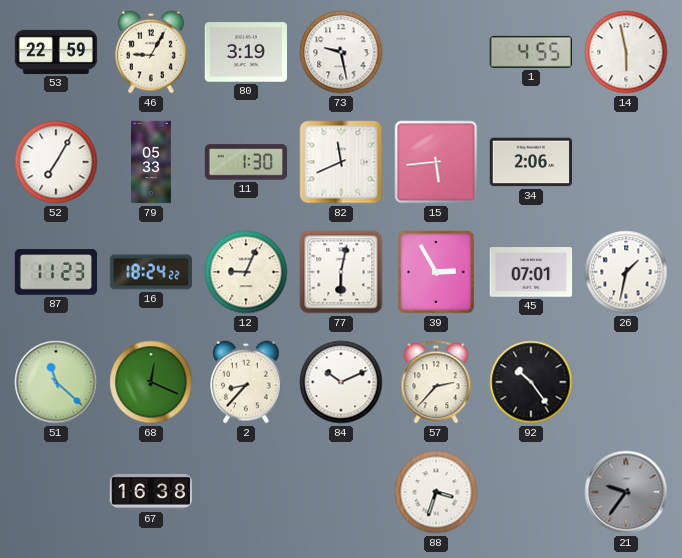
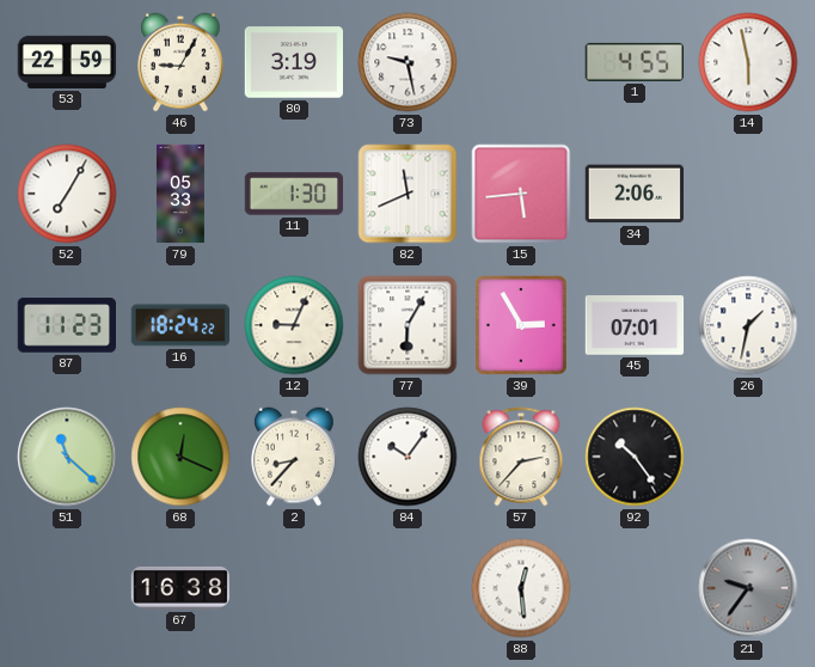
77: 6:02 -> 6:05 (407, 325)
84: 10:11 -> 10:06 (407, 457)
88: 3:33 -> 12:29 (521, 588)
